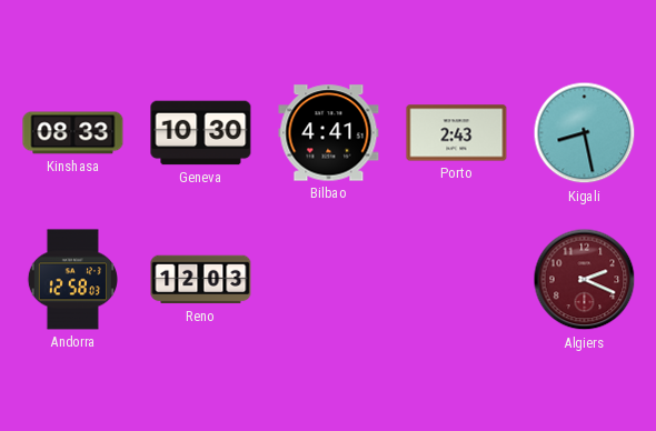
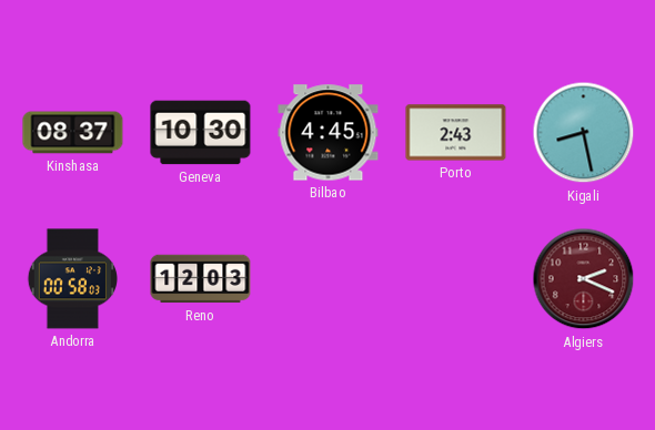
Kinshasa: 08:33 -> 08:37 (73, 133)
Bilbao: 4:41 -> 4:45 (329, 133)
Andorra: 12:58 -> 00:58 (72, 279)
